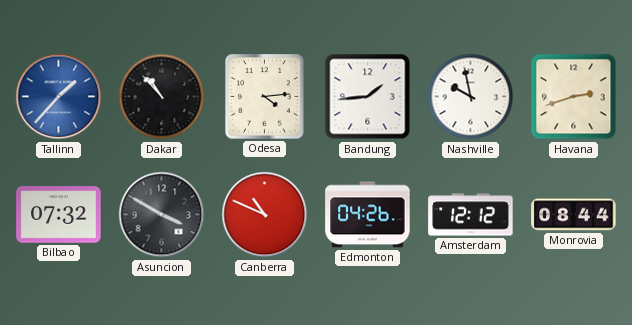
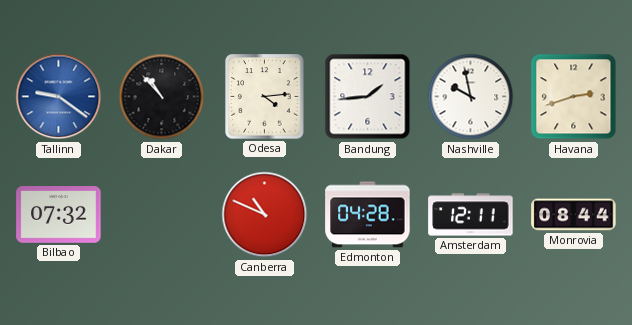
Tallinn: 1:37 -> 9:21 (59, 97)
Asuncion: 3:50 -> none (162, 215)
Edmonton: 04:26 -> 04:28 (368, 215)
Amsterdam: 12:12 -> 12:11 (471, 215)
